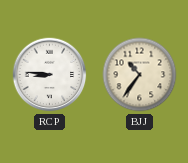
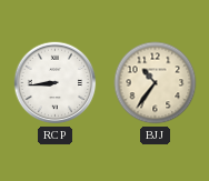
RCP: 8:46 -> 8:44 (56, 83)
